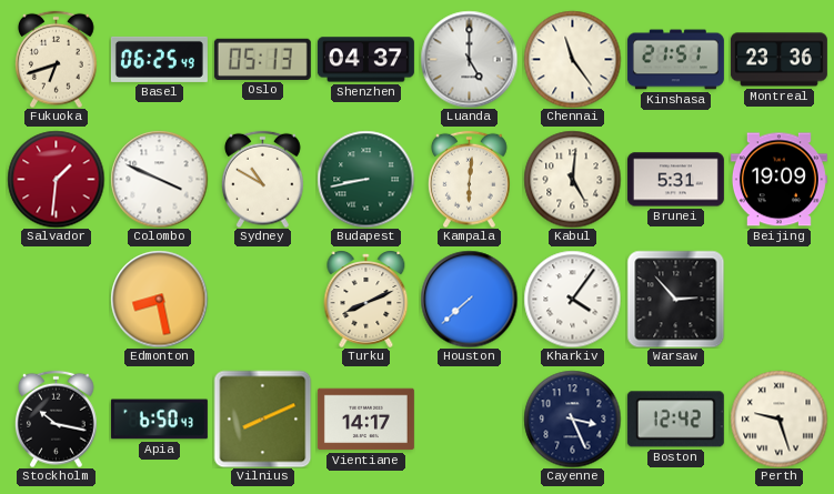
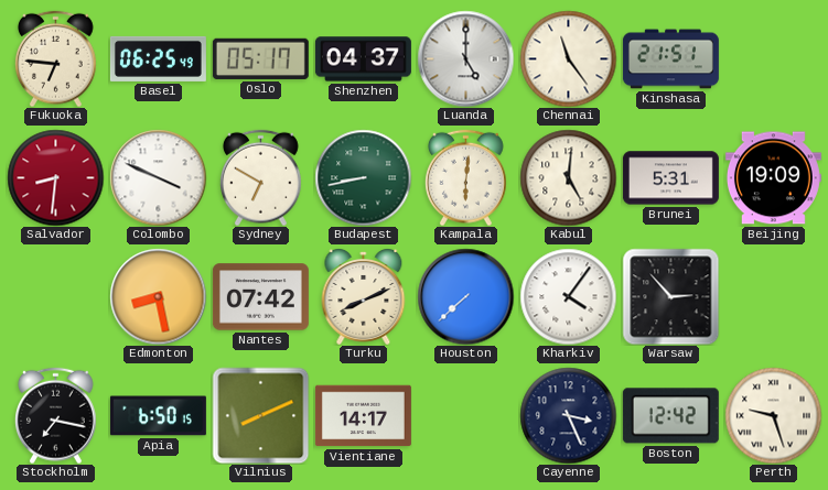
Fukuoka: 6:42 -> 6:46 (56, 58)
Oslo: 05:13 -> 05:17 (260, 58)
Montreal: 23:36 -> none (778, 60)
Salvador: 1:31 -> 8:31 (55, 177)
Sydney: 10:50 -> 6:50 (261, 177)
Nantes: none -> 07:42 (260, 297)
Stockholm: 10:17 -> 7:17 (56, 415)
Apia: 6:50:43 -> 6:50:15 (158, 416)
